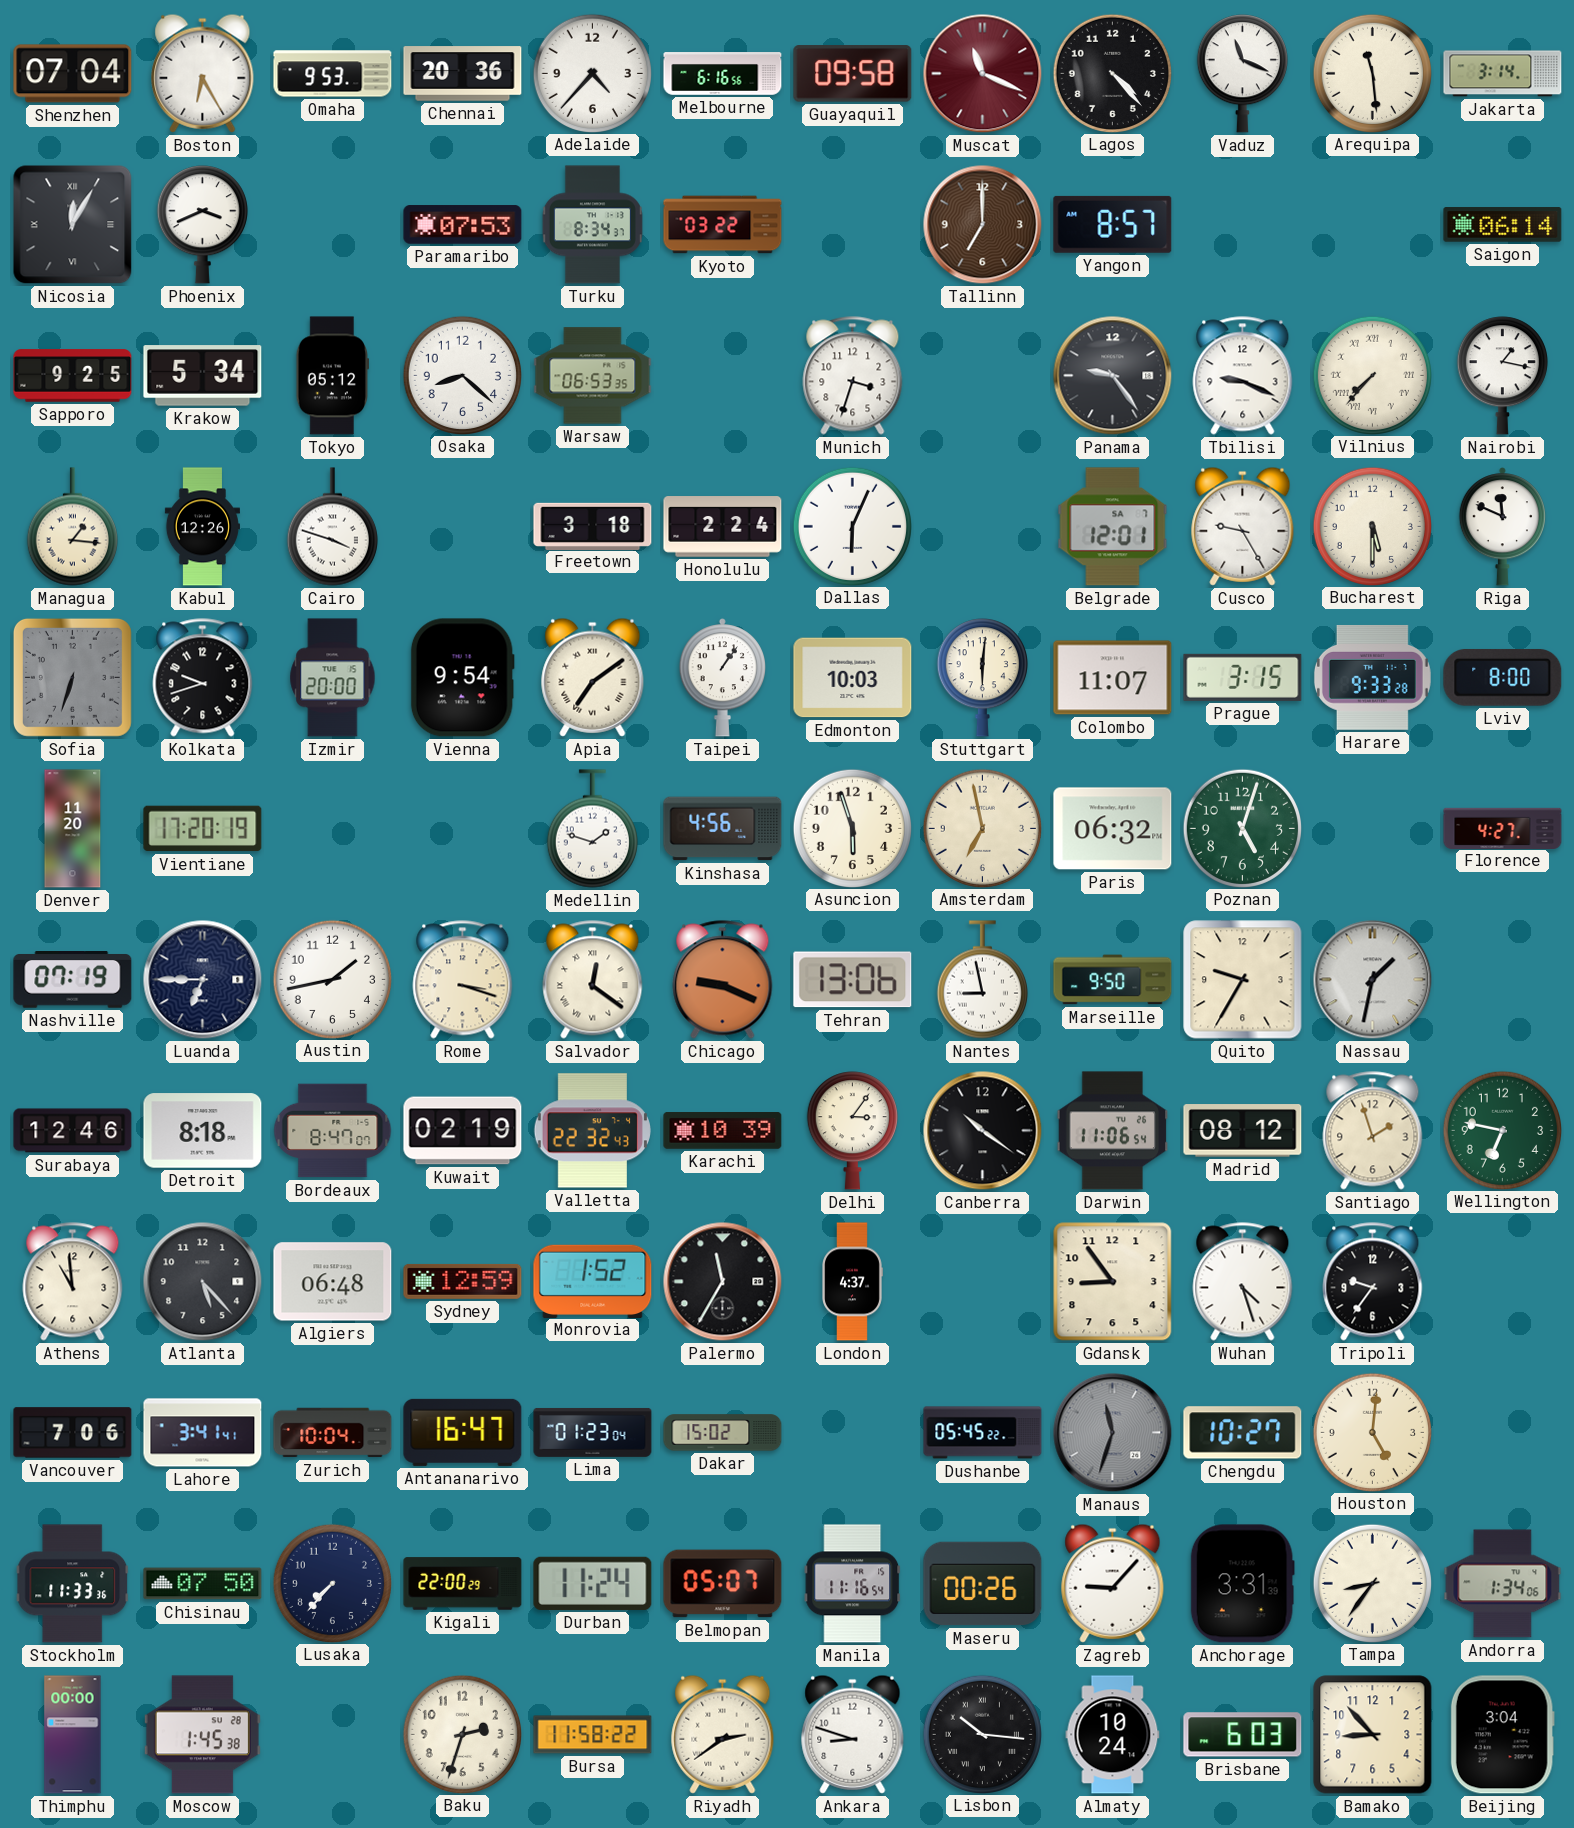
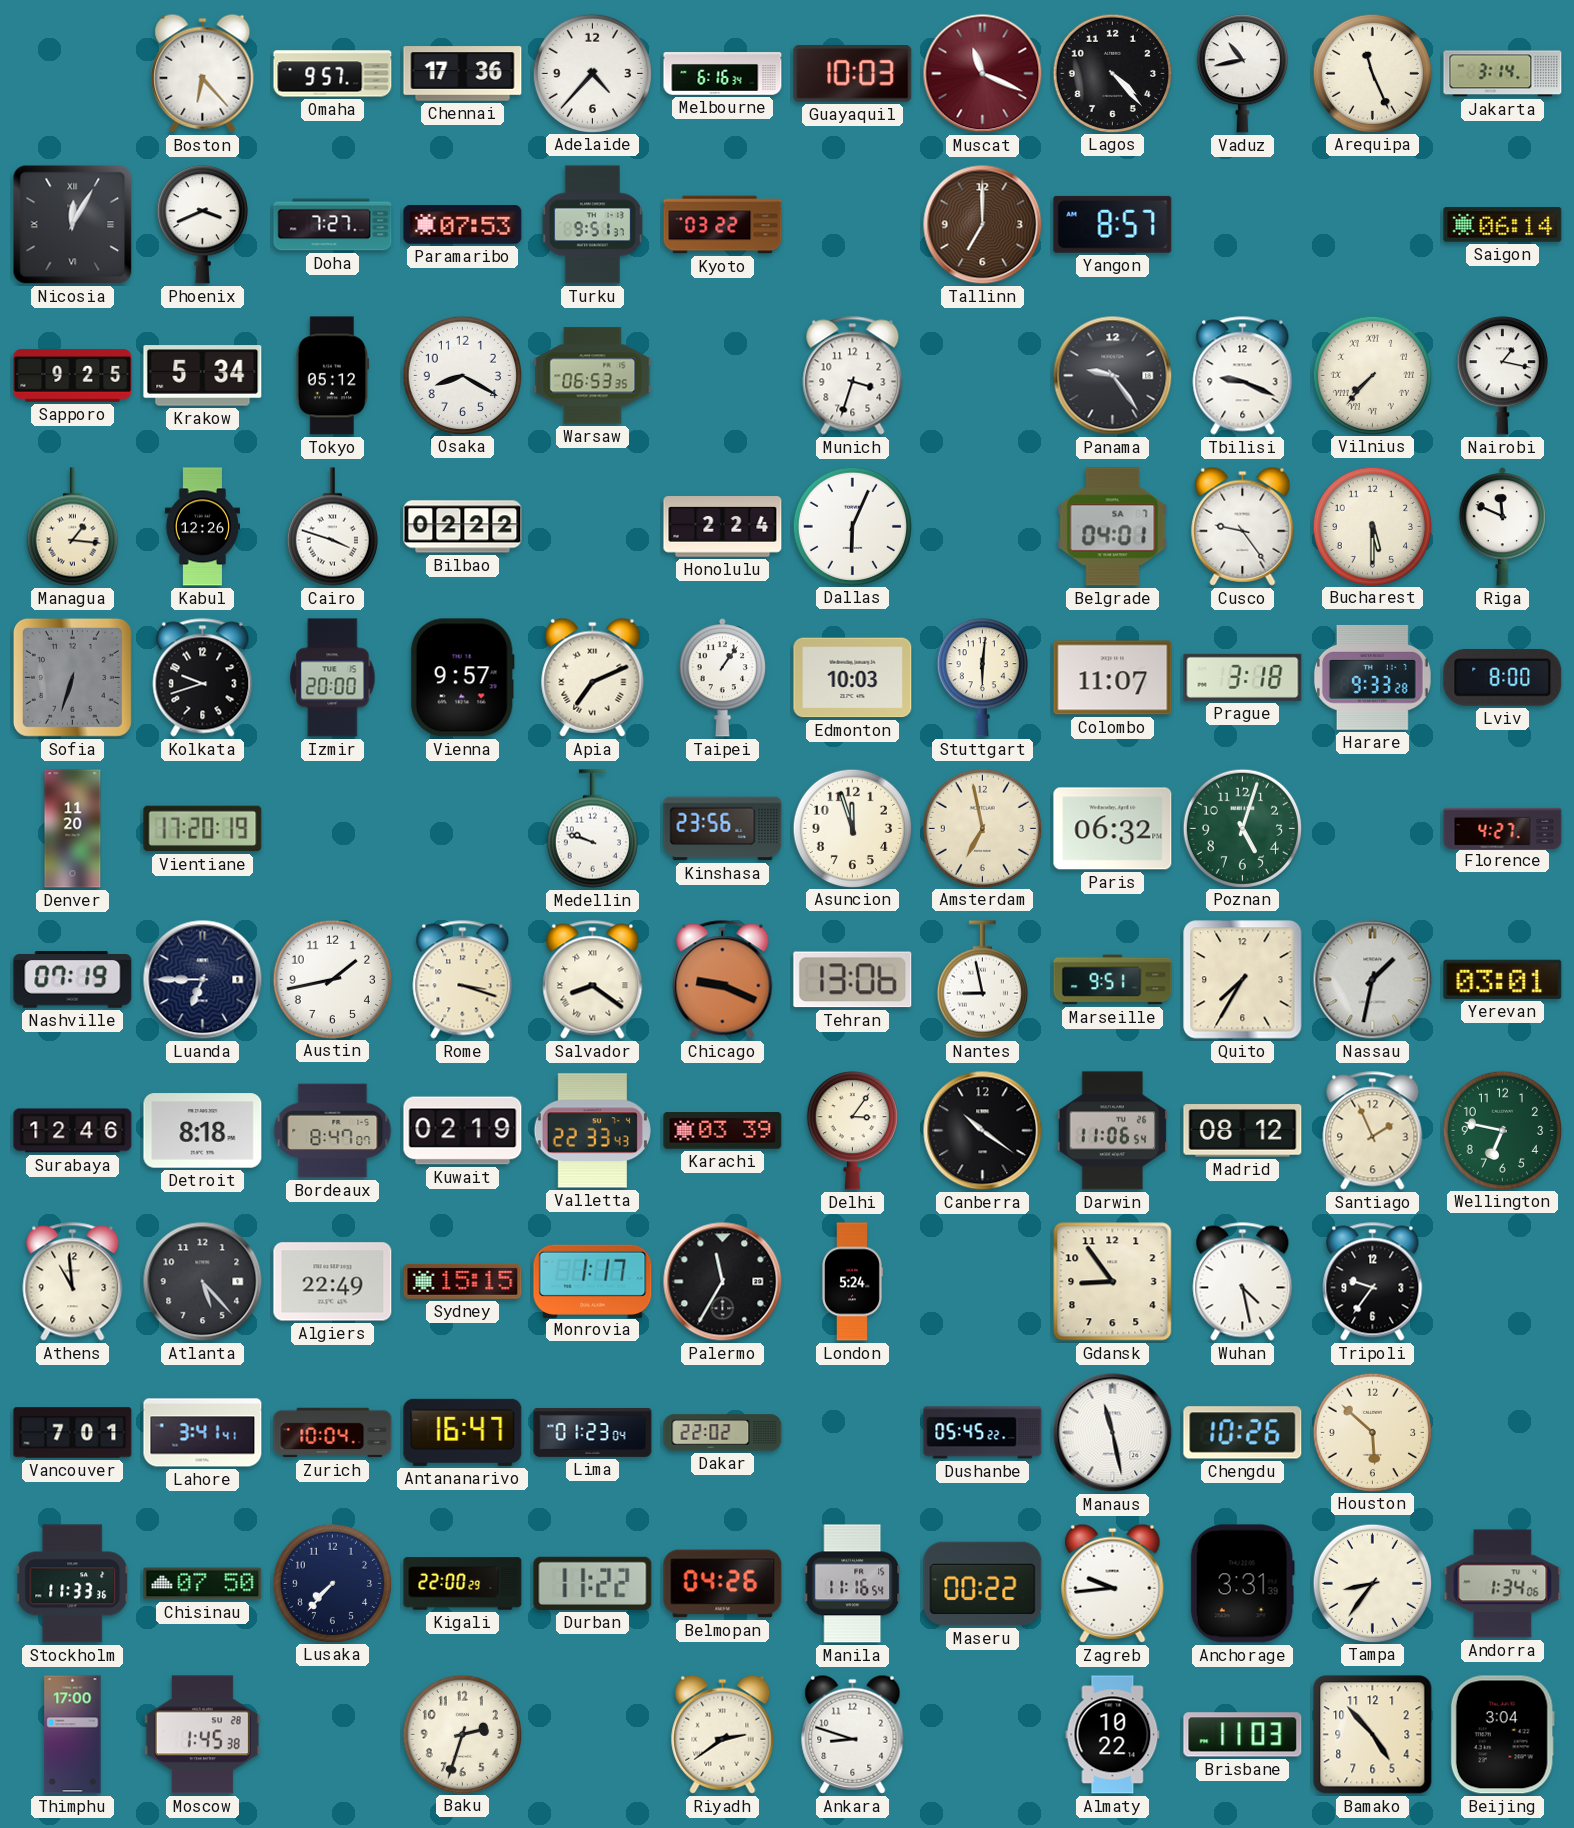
Shenzhen: 07:04 -> none (73, 74)
Boston: 6:25 -> 6:23 (203, 73)
Omaha: 9:53 -> 9:57 (333, 74)
Chennai: 20:36 -> 17:36 (463, 74)
Melbourne: 6:16:56 -> 6:16:34 (723, 74)
Guayaquil: 09:58 -> 10:03 (853, 74)
Vaduz: 11:19 -> 10:43 (1242, 74)
Arequipa: 11:29 -> 11:26 (1372, 73)
Doha: none -> 7:27 (333, 225)
Turku: 8:34 -> 9:51 (592, 225)
Osaka: 8:22 -> 8:20 (462, 375)
Bilbao: none -> 02:22 (463, 527)
Freetown: 3:18 -> none (593, 526)
Belgrade: 12:01 -> 04:01 (1113, 527)
Cusco: 9:25 -> 9:24 (1243, 526)
Vienna: 9:54 -> 9:57 (462, 678)
Apia: 7:09 -> 7:11 (593, 677)
Prague: 3:15 -> 3:18 (1243, 677)
Medellin: 1:48 -> 9:48 (592, 829)
Kinshasa: 4:56 -> 23:56 (723, 829)
Asuncion: 5:57 -> 11:57 (852, 828)
Salvador: 12:21 -> 8:21 (593, 980)
Marseille: 9:50 -> 9:51 (1113, 980)
Quito: 9:35 -> 7:35 (1243, 980)
Yerevan: none -> 03:01 (1503, 979)
Valletta: 22:32 -> 22:33 (592, 1131)
Karachi: 10:39 -> 03:39 (723, 1131)
Santiago: 1:57 -> 1:56 (1373, 1131)
Algiers: 06:48 -> 22:49 (333, 1282)
Sydney: 12:59 -> 15:15 (463, 1281)
Monrovia: 1:52 -> 1:17 (593, 1281)
London: 4:37 -> 5:24 (852, 1282)
Wuhan: 4:27 -> 4:28 (1243, 1282)
Vancouver: 7:06 -> 7:01 (73, 1433)
Dakar: 15:02 -> 22:02 (723, 1433)
Manaus: 11:33 -> 11:28 (1113, 1433)
Manaus dial: grey -> white (1113, 1433)
Chengdu: 10:27 -> 10:26 (1243, 1433)
Houston: 5:01 -> 5:52 (1372, 1432)
Durban: 11:24 -> 11:22 (593, 1583)
Belmopan: 05:07 -> 04:26 (723, 1584)
Maseru: 00:26 -> 00:22 (983, 1584)
Zagreb: 9:07 -> 9:44 (1113, 1583)
Thimphu: 00:00 -> 17:00 (73, 1735)
Bursa: 11:58 -> none (593, 1735)
Lisbon: 10:16 -> none (982, 1734)
Almaty: 10:24 -> 10:22 (1113, 1735)
Brisbane: 6:03 -> 11:03 (1243, 1735)
Bamako: 8:53 -> 4:53 (1373, 1735)
